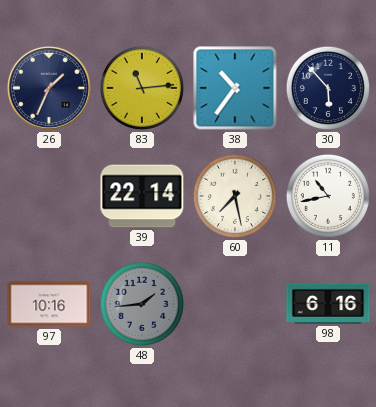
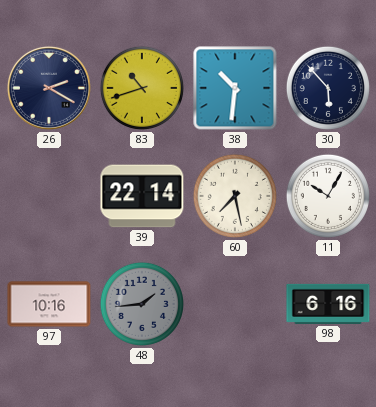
26: 1:34 -> 2:20 (49, 88)
83: 11:14 -> 10:42 (142, 88)
38: 10:36 -> 10:31 (235, 88)
11: 10:43 -> 10:05 (328, 196)
